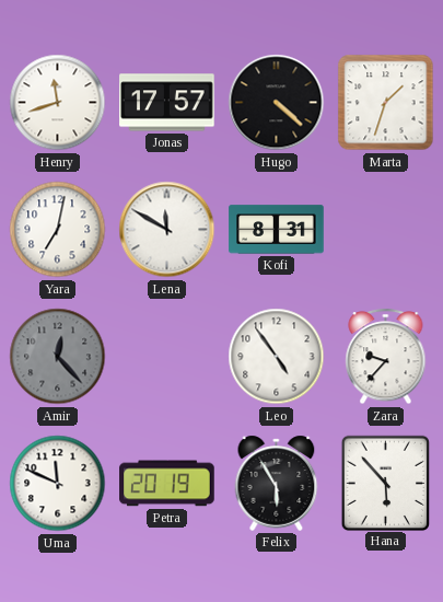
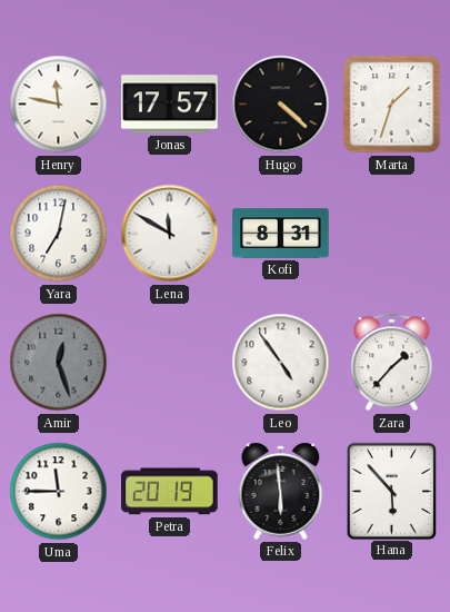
Henry: 11:42 -> 11:47 (59, 105)
Amir: 12:23 -> 12:27 (59, 363)
Zara: 9:37 -> 1:37 (392, 363)
Uma: 11:49 -> 11:45 (59, 492)
Felix: 5:55 -> 5:59 (281, 491)
